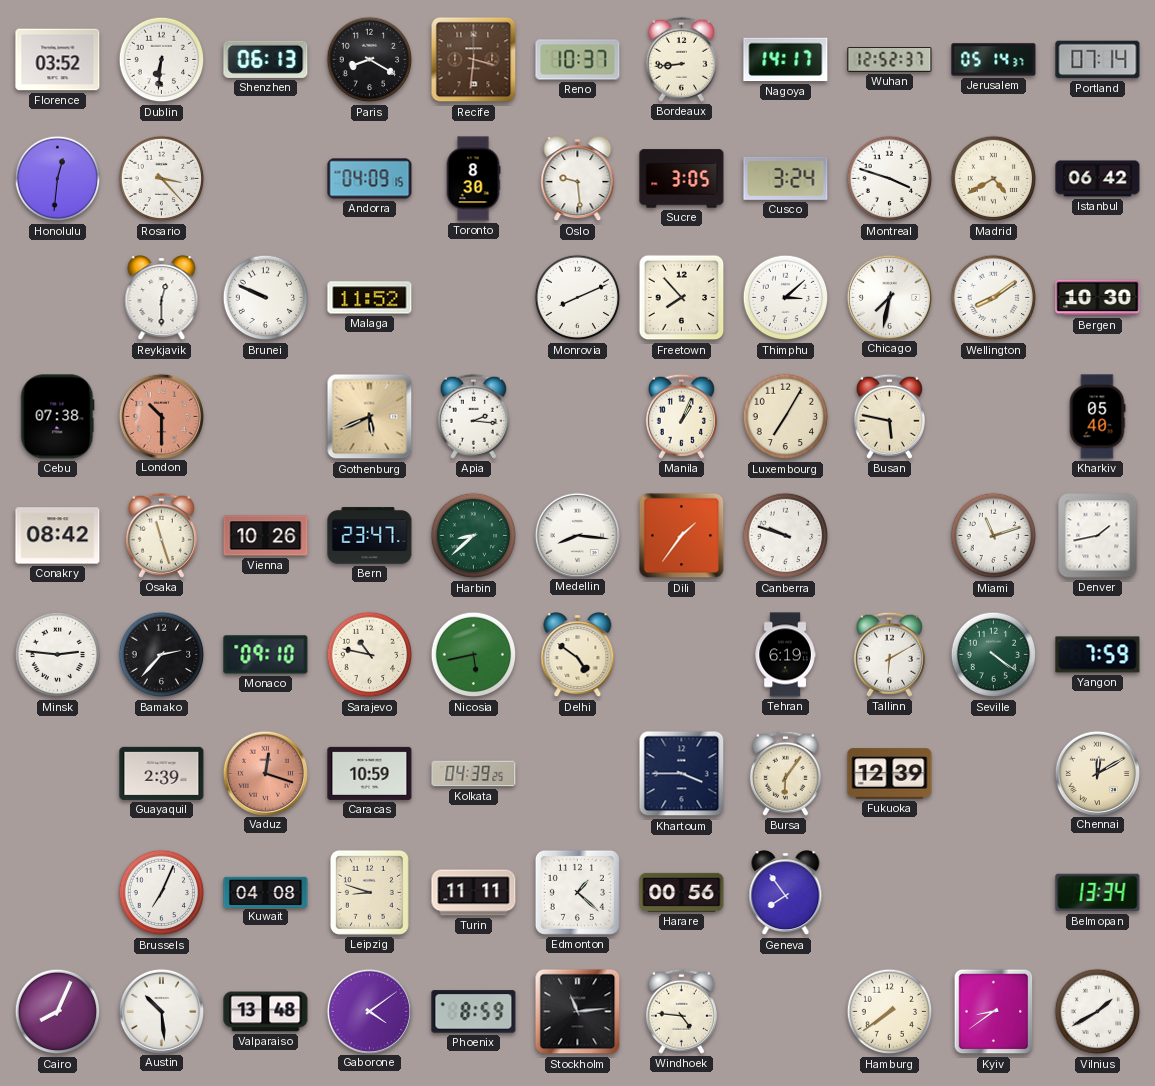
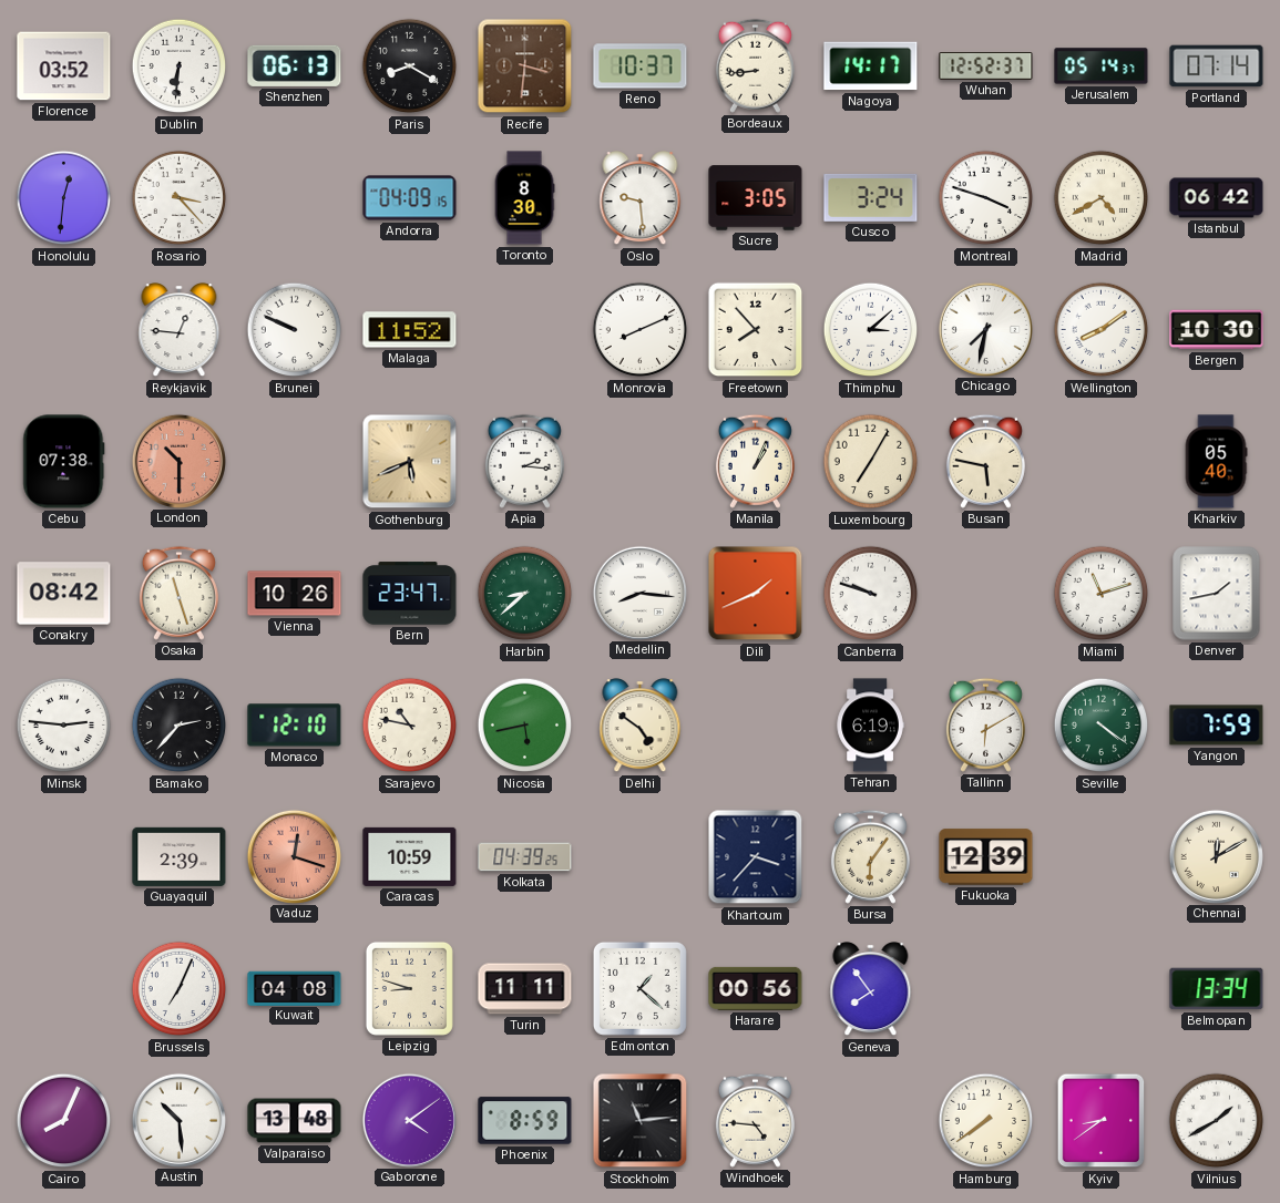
Reykjavik: 12:30 -> 12:46 (180, 330)
Dili: 1:36 -> 1:41 (756, 594)
Monaco: 09:10 -> 12:10 (295, 726)
Khartoum: 3:45 -> 3:37 (756, 857)
